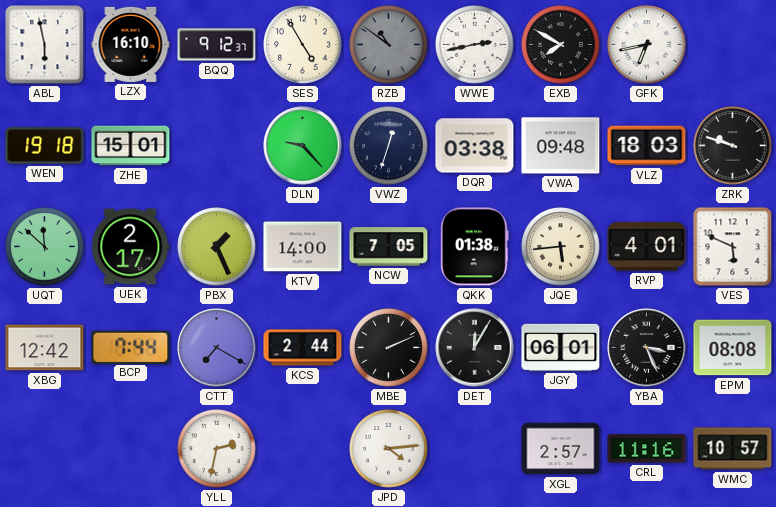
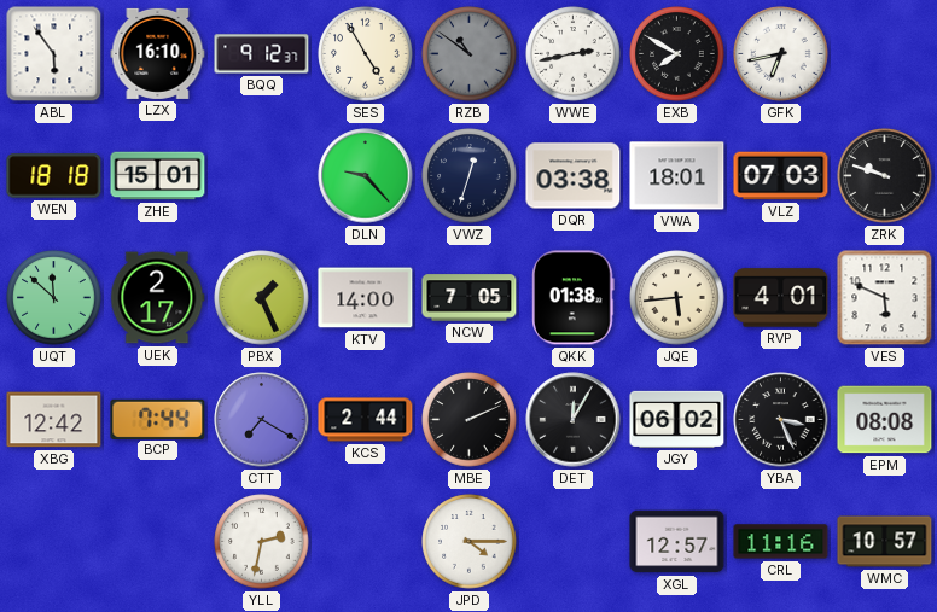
ABL: 5:58 -> 5:54 (54, 54)
WEN: 19:18 -> 18:18 (54, 176)
VWA: 09:48 -> 18:01 (677, 176)
VLZ: 18:03 -> 07:03 (781, 176)
JGY: 06:01 -> 06:02 (677, 419)
JPD: 4:14 -> 4:15 (470, 542)
XGL: 2:57 -> 12:57 (677, 542)
